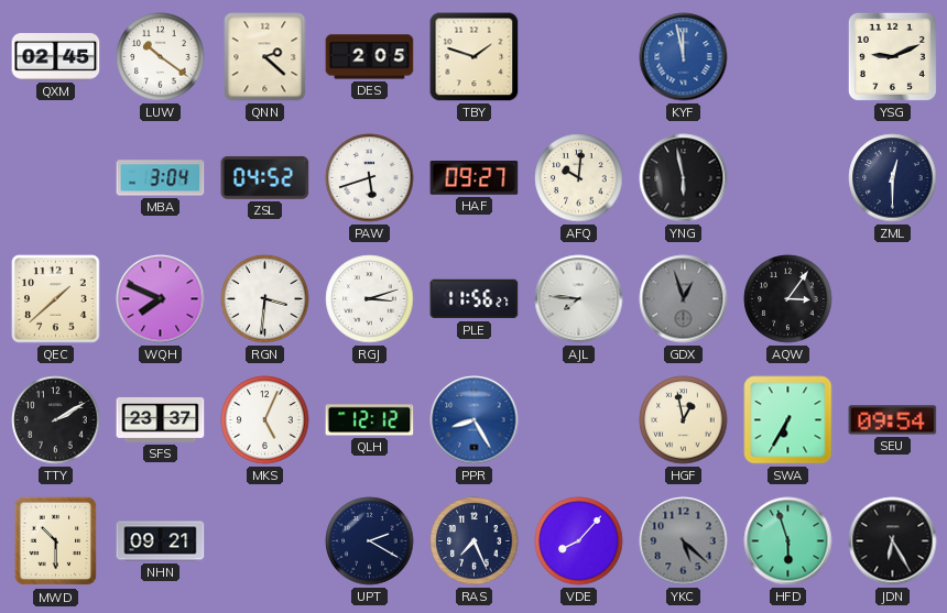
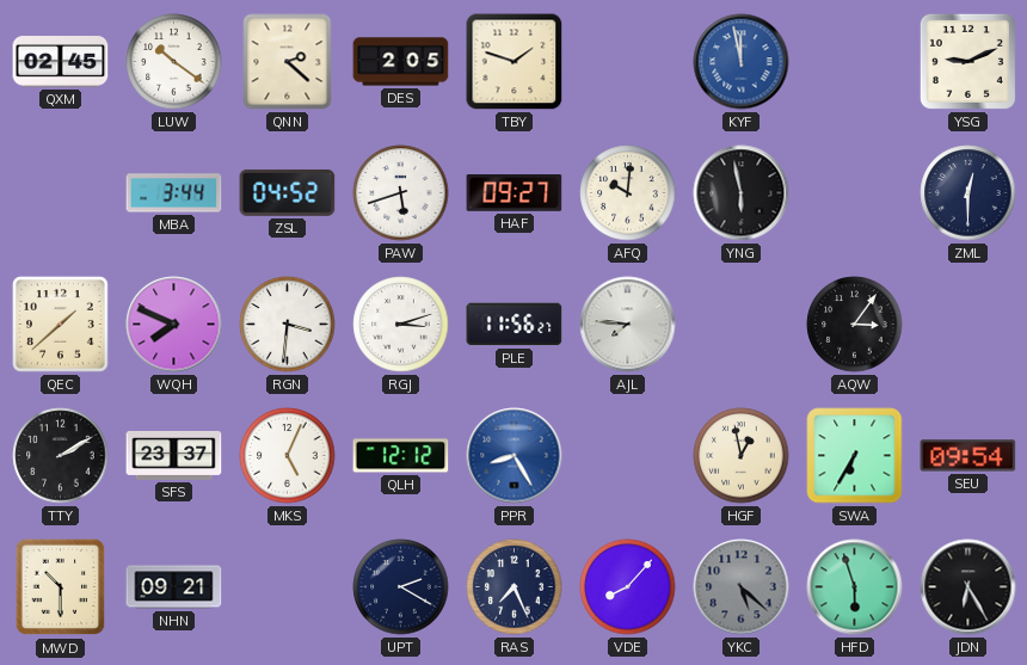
MBA: 3:04 -> 3:44 (174, 193)
GDX: 12:57 -> none (684, 299)
